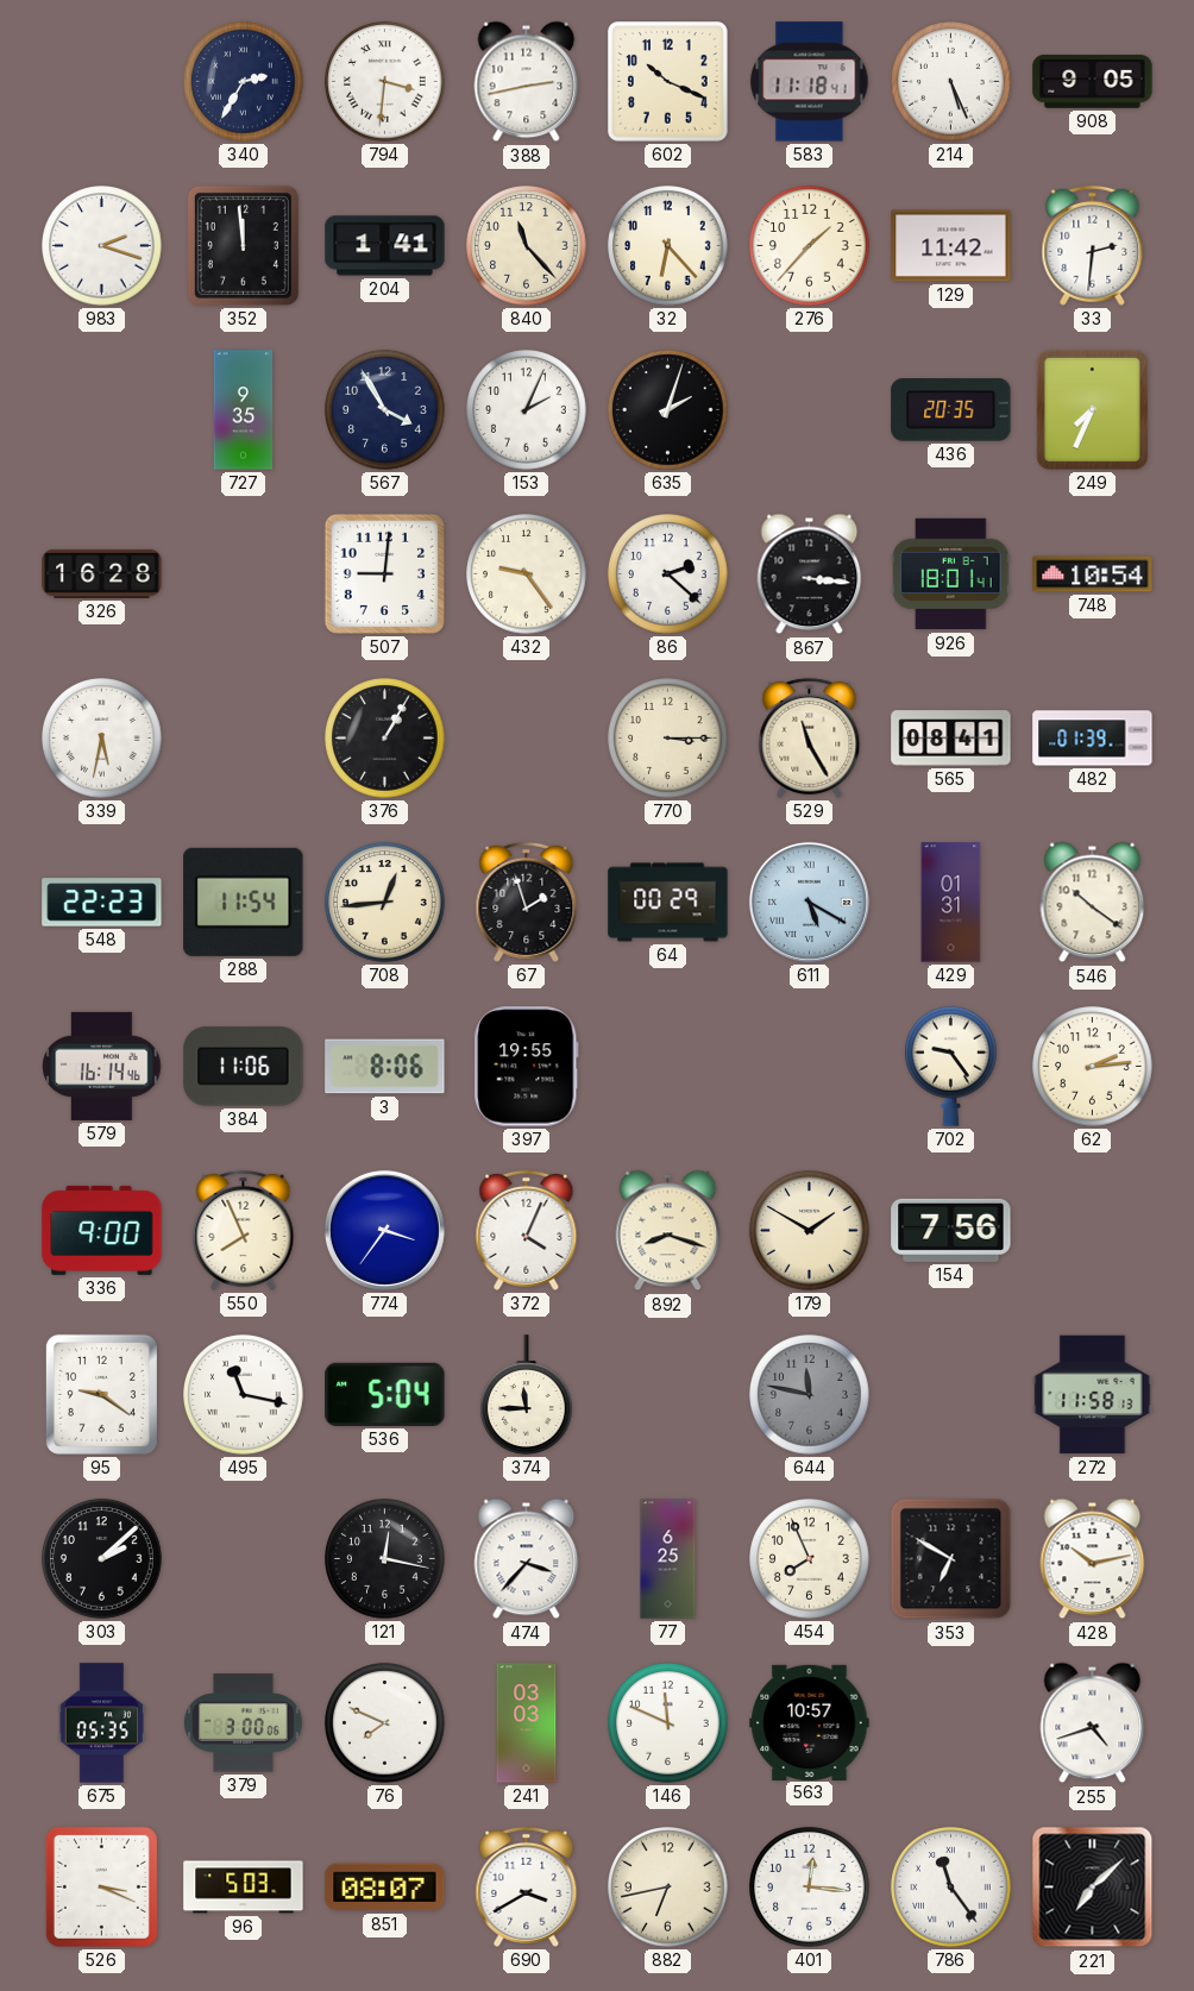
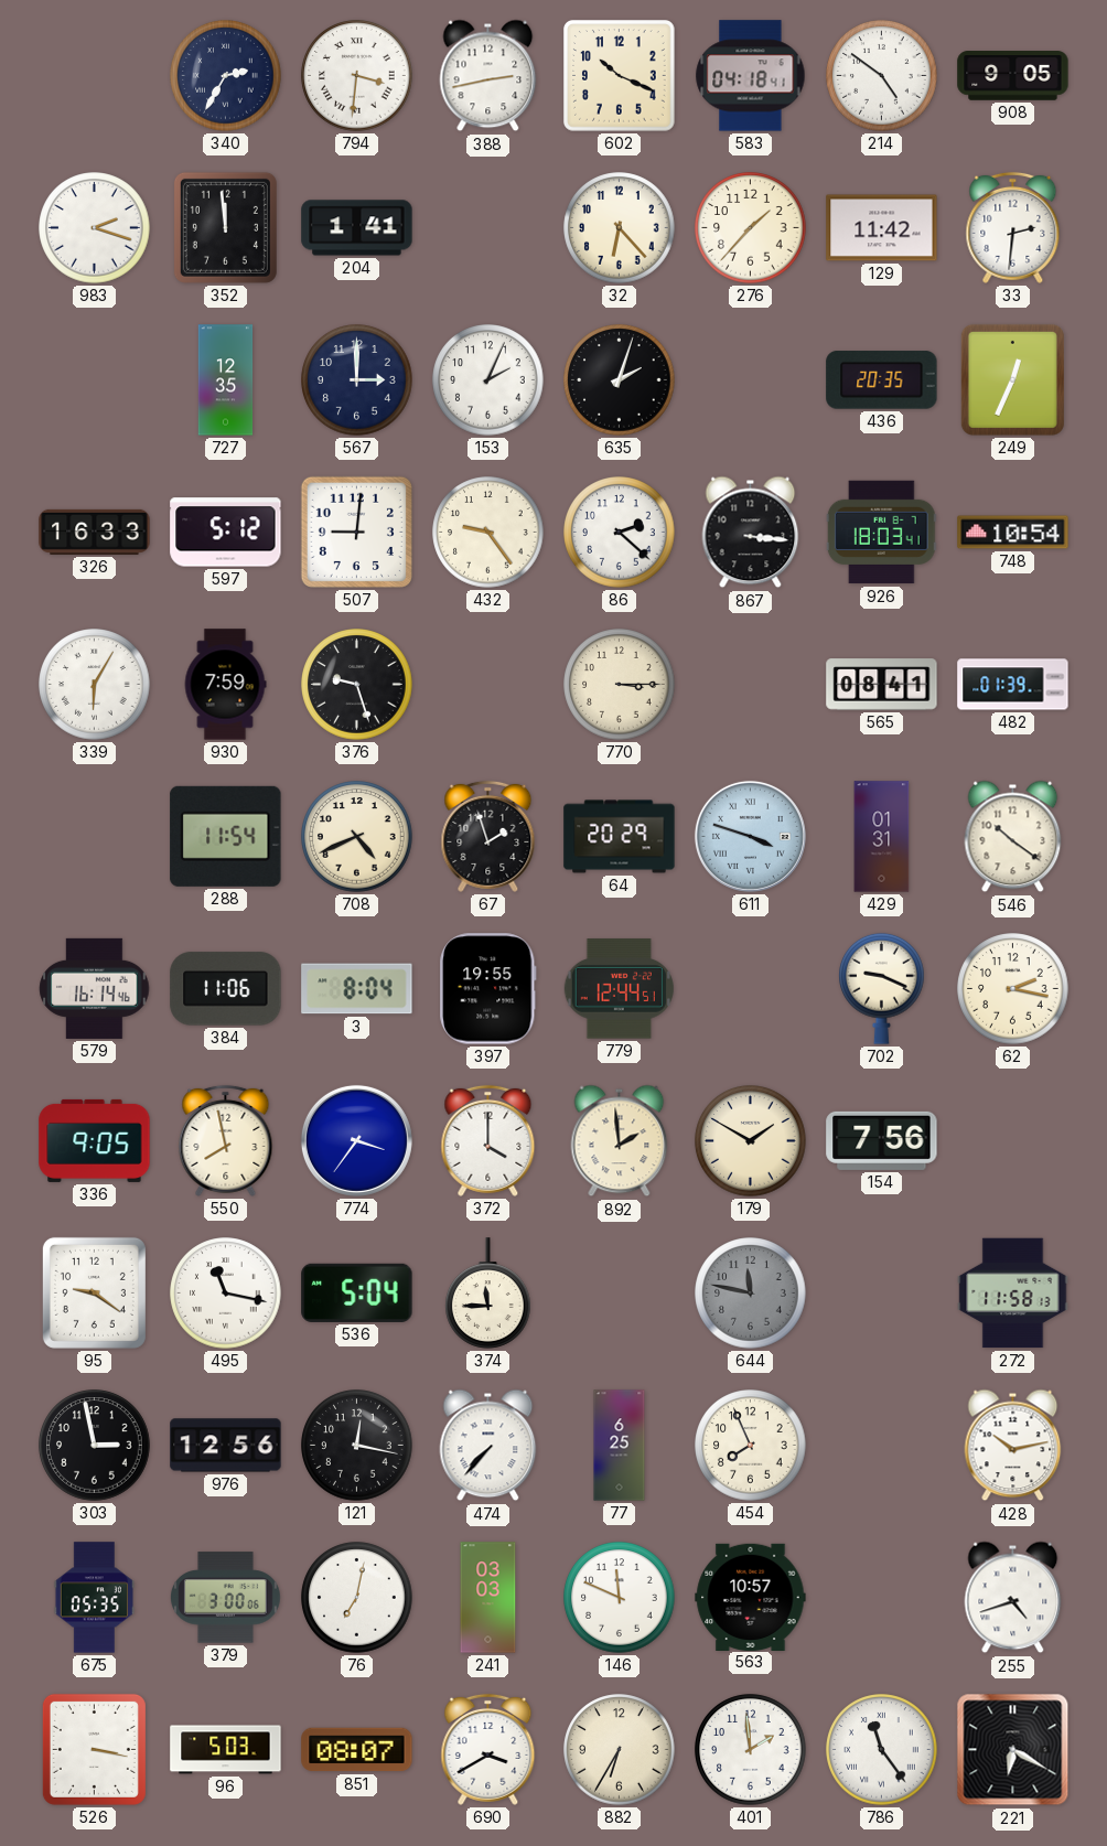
583: 11:18 -> 04:18 (751, 76)
214: 5:26 -> 4:51 (882, 76)
840: 11:23 -> none (527, 246)
727: 9:35 -> 12:35 (226, 380)
567: 3:55 -> 3:00 (357, 380)
249: 7:34 -> 12:34 (1012, 379)
326: 16:28 -> 16:33 (95, 532)
597: none -> 5:12 (226, 533)
926: 18:01 -> 18:03 (881, 533)
339: 5:32 -> 6:05 (95, 685)
930: none -> 7:59 (225, 685)
376: 1:05 -> 9:27 (357, 685)
529: 11:25 -> none (810, 737)
548: 22:23 -> none (102, 903)
708: 12:44 -> 4:41 (357, 837)
64: 00:29 -> 20:29 (620, 837)
611: 5:20 -> 3:48 (750, 836)
3: 8:06 -> 8:04 (357, 989)
779: none -> 12:44 (619, 989)
702: 9:24 -> 9:19 (882, 988)
62: 2:14 -> 2:17 (1013, 989)
336: 9:00 -> 9:05 (95, 1140)
550: 7:56 -> 7:58 (226, 1140)
372: 4:04 -> 4:00 (488, 1140)
892: 8:18 -> 1:59 (620, 1141)
303: 2:08 -> 2:58 (95, 1446)
976: none -> 12:56 (226, 1446)
474: 3:37 -> 7:37 (488, 1446)
353: 6:50 -> none (951, 1559)
76: 7:49 -> 7:02 (357, 1598)
526: 3:19 -> 3:17 (94, 1749)
882: 6:43 -> 6:35 (620, 1750)
401: 12:16 -> 1:59 (751, 1750)
221: 7:08 -> 6:20 (1013, 1750)
